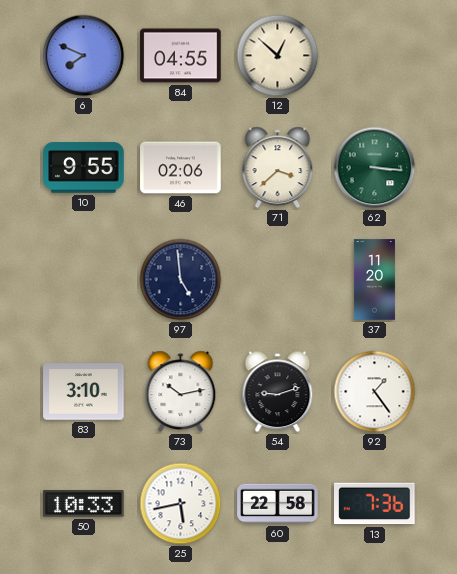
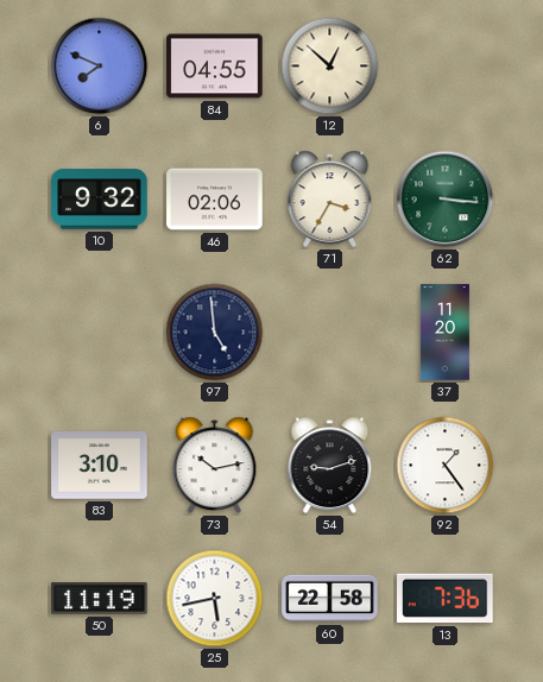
10: 9:55 -> 9:32 (100, 200)
71: 3:38 -> 3:35 (330, 200)
50: 10:33 -> 11:19 (100, 599)
